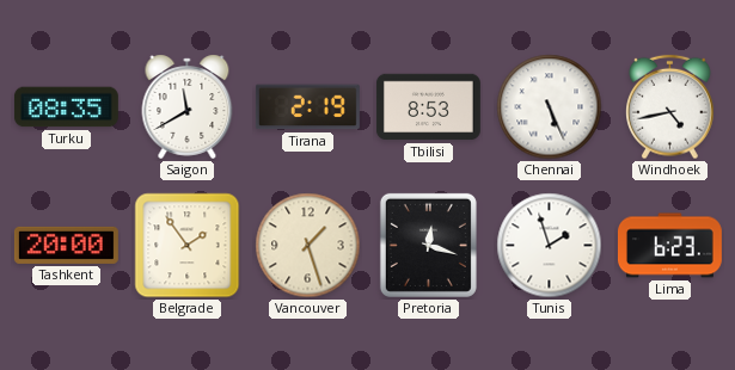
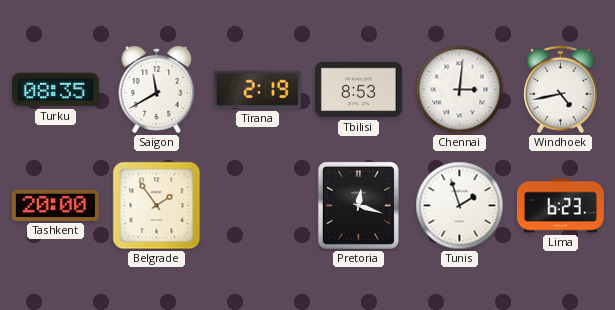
Chennai: 5:26 -> 3:01 (460, 90)
Vancouver: 1:27 -> none (308, 246)
